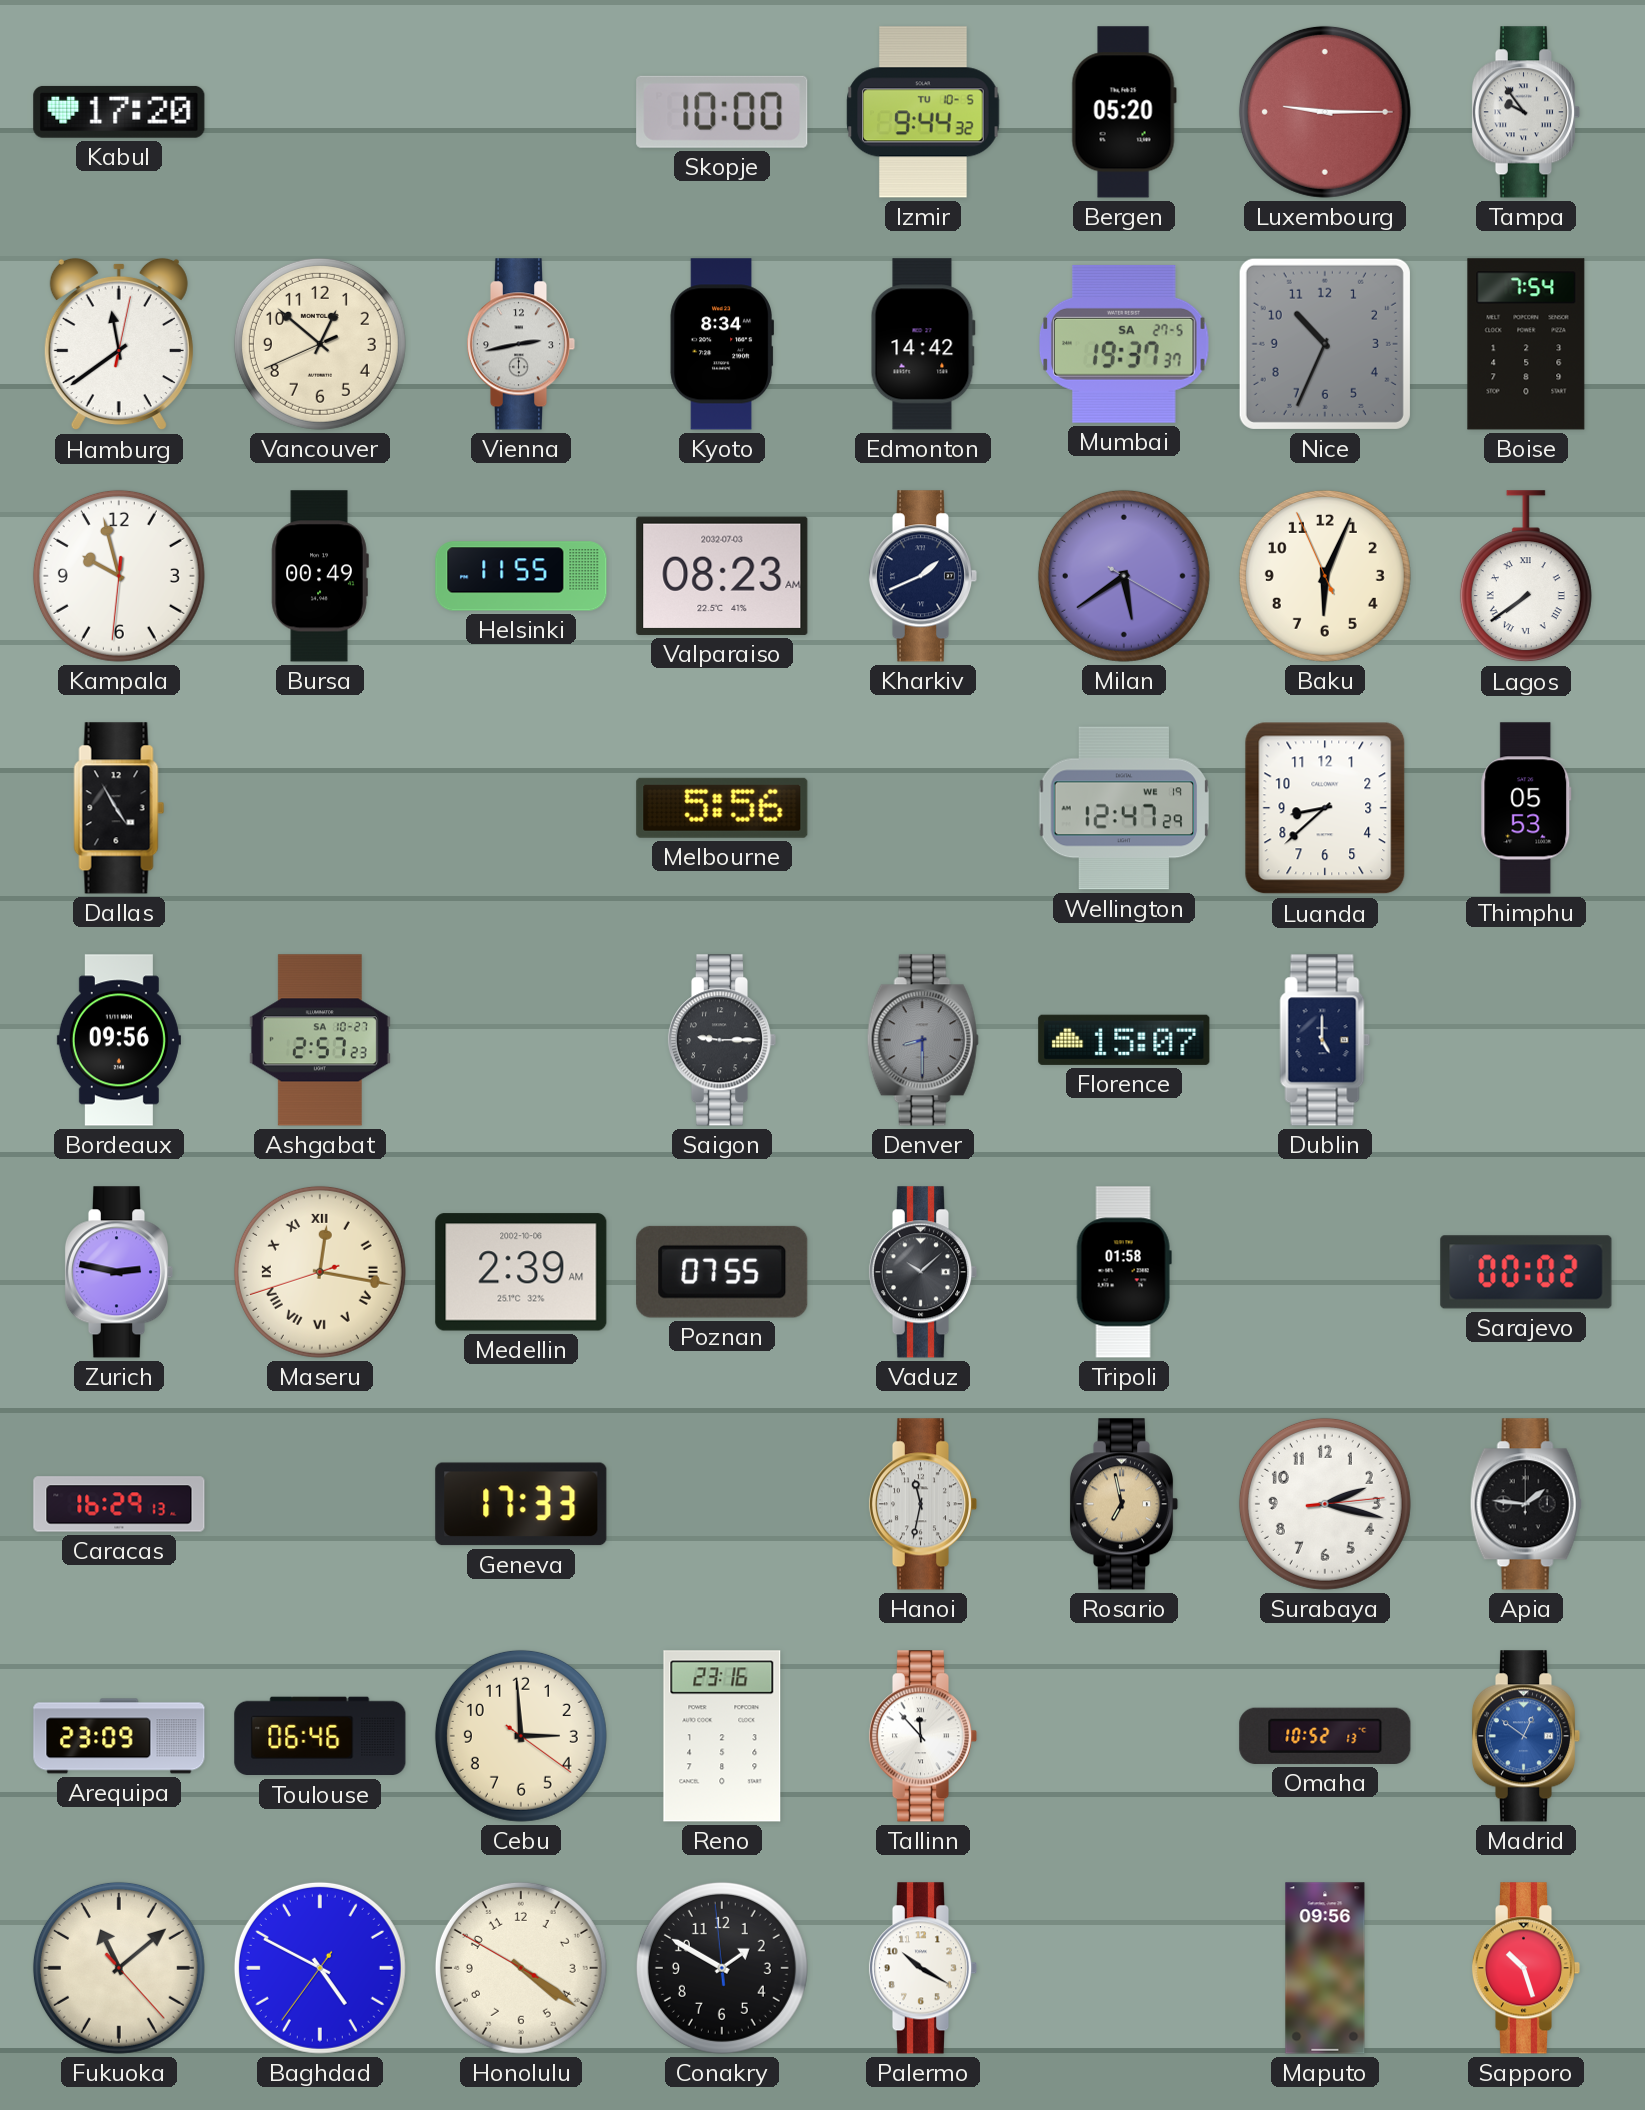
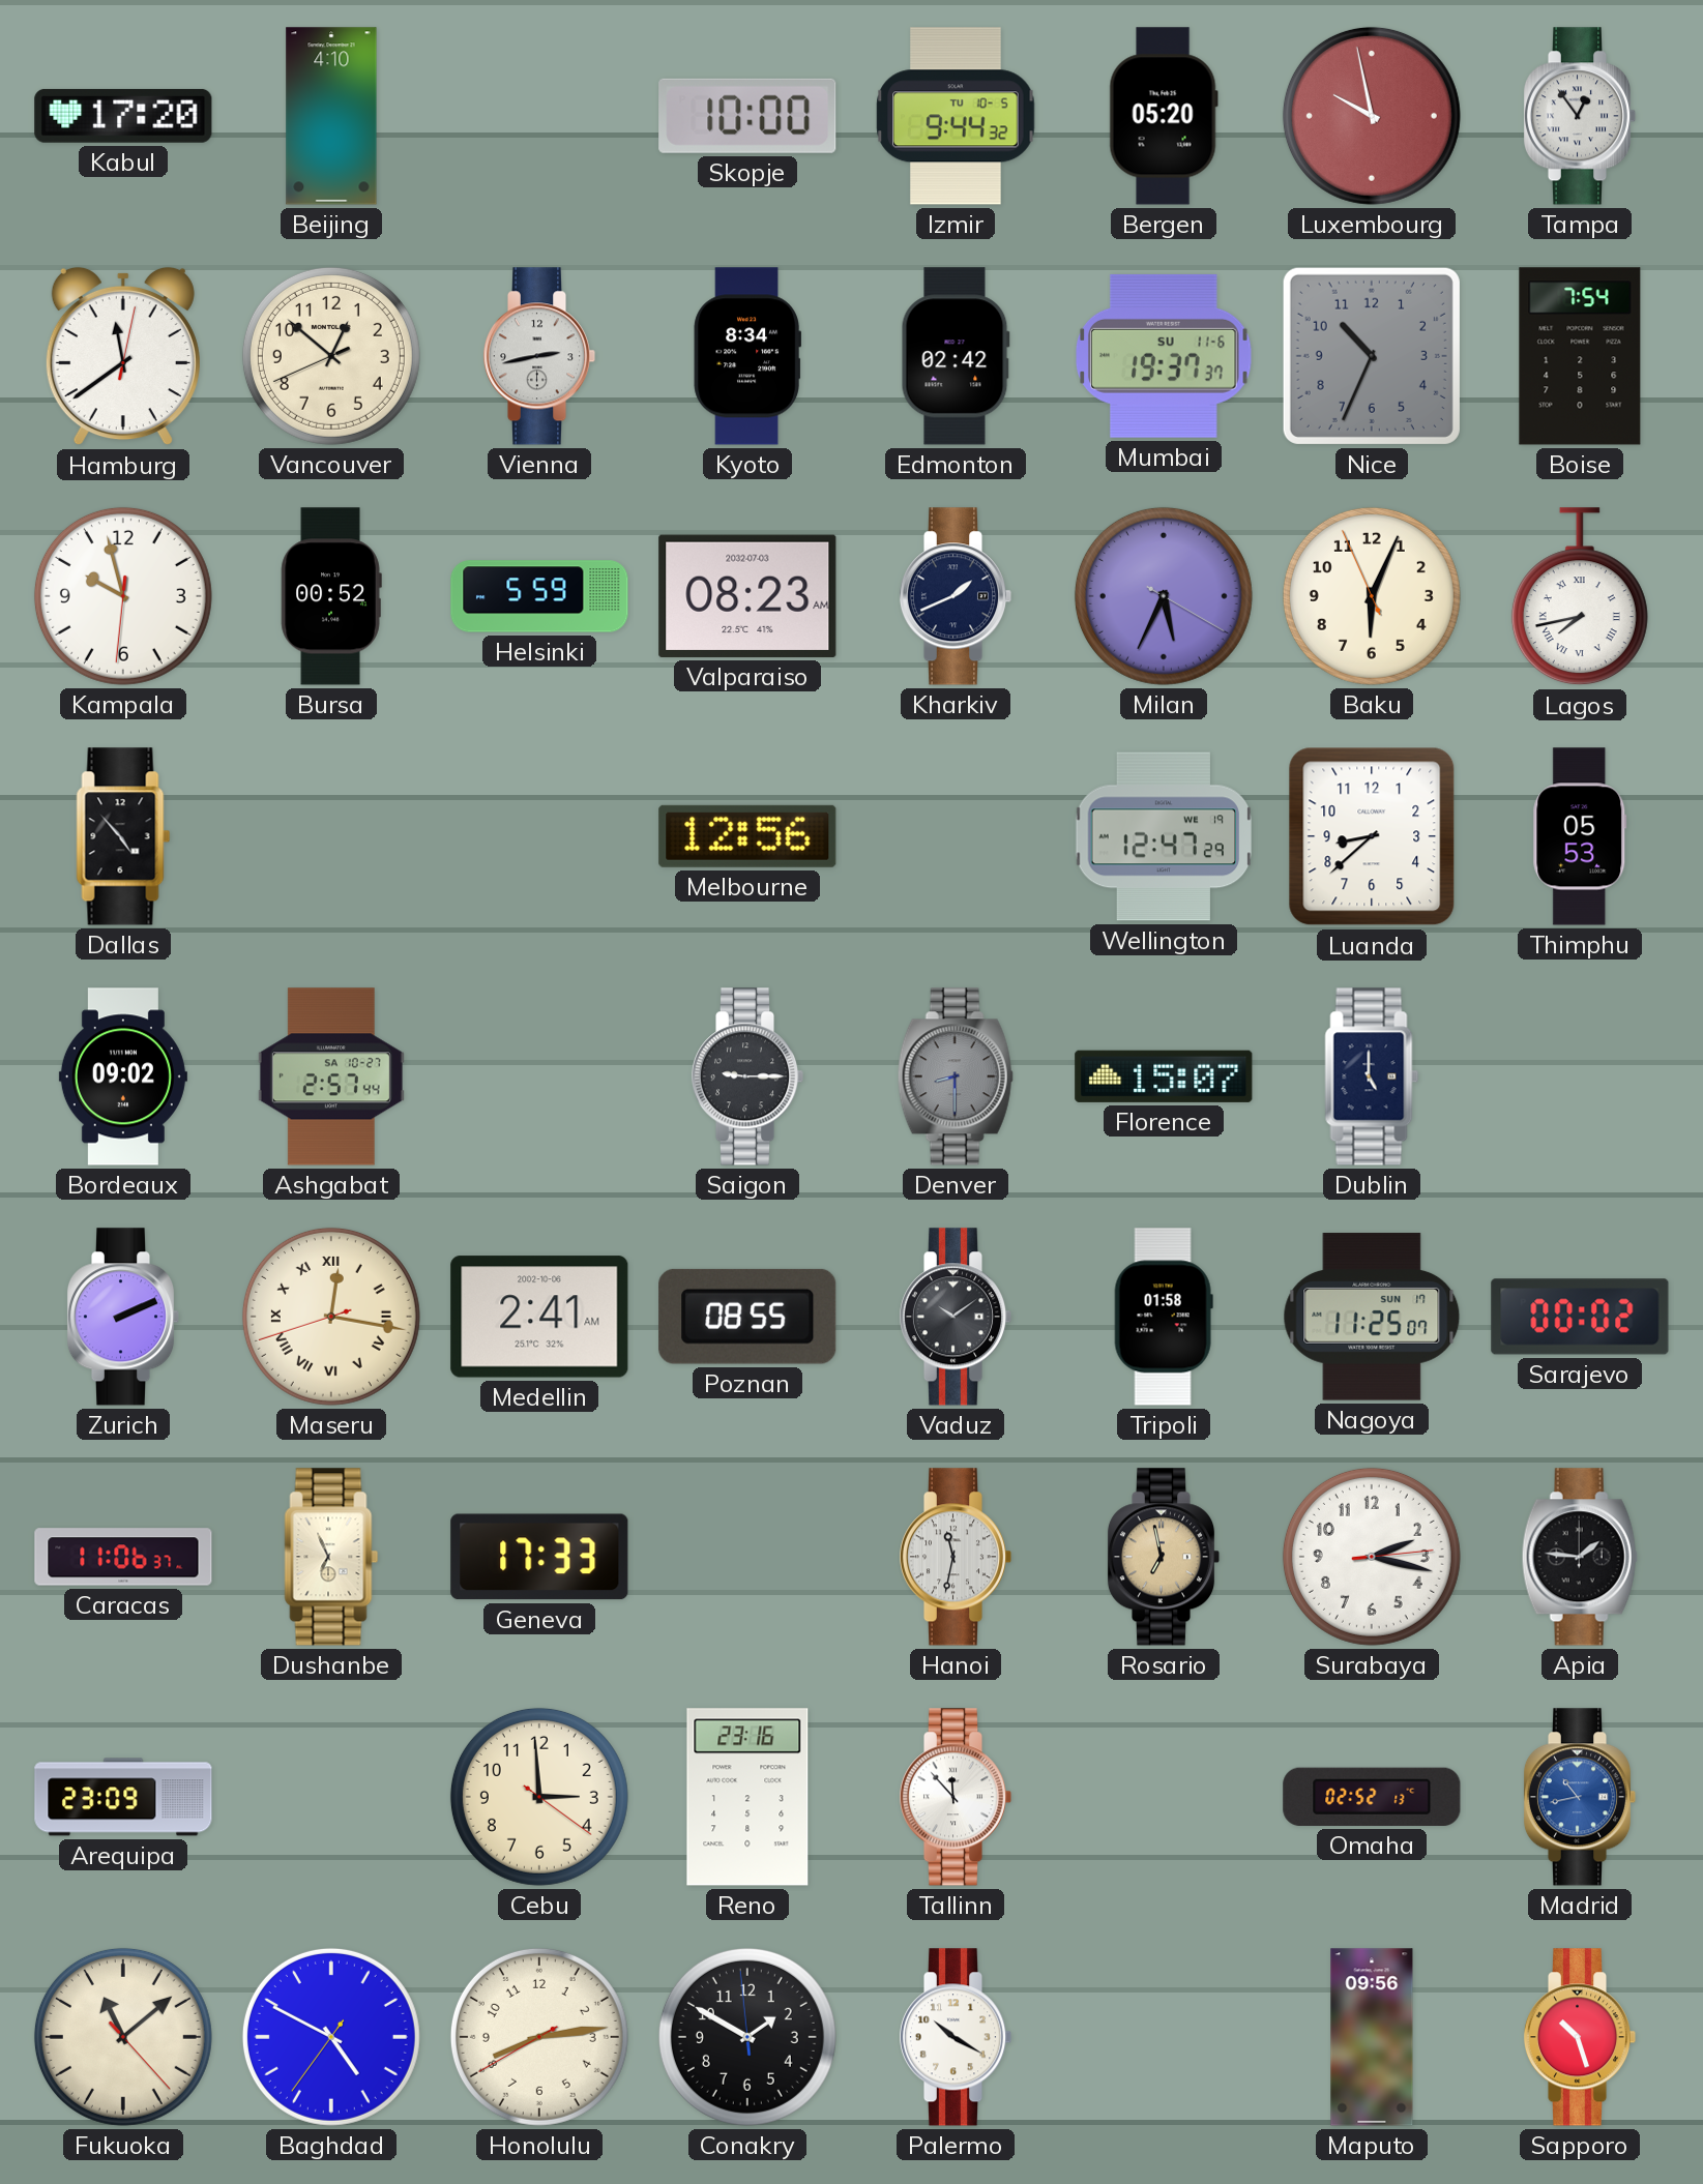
Beijing: none -> 4:10 (331, 116)
Luxembourg: 9:15 -> 9:58 (1372, 116)
Tampa: 9:54 -> 12:54 (1580, 116)
Edmonton: 14:42 -> 02:42 (956, 356)
Mumbai date: SA 27-5 -> SU 11-6 (1165, 356)
Bursa: 00:49 -> 00:52 (331, 596)
Helsinki: 11:55 -> 5:59 (539, 596)
Milan: 5:39 -> 5:34 (1164, 596)
Lagos: 7:39 -> 7:43 (1580, 597)
Dallas: 4:55 -> 4:53 (123, 836)
Melbourne: 5:56 -> 12:56 (747, 836)
Bordeaux: 09:56 -> 09:02 (123, 1076)
Ashgabat: 2:57:23 -> 2:57:44 (331, 1076)
Zurich: 2:47 -> 2:11 (123, 1317)
Medellin: 2:39 -> 2:41 (539, 1317)
Poznan: 07:55 -> 08:55 (747, 1317)
Vaduz: 10:08 -> 10:09 (956, 1317)
Nagoya: none -> 11:25 (1372, 1317)
Caracas: 16:29 -> 11:06 (123, 1557)
Dushanbe: none -> 6:56 (331, 1557)
Toulouse: 06:46 -> none (320, 1736)
Omaha: 10:52 -> 02:52 (1372, 1797)
Madrid: 12:51 -> 10:43 (1580, 1797)
Honolulu: 4:20 -> 8:13 (539, 2037)
